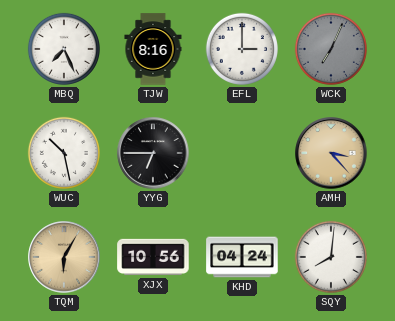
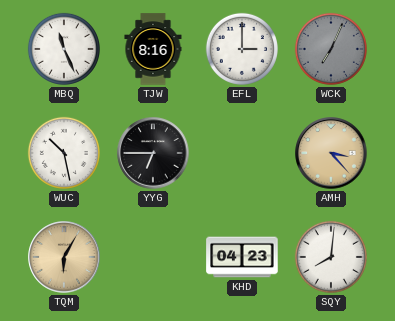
MBQ: 7:26 -> 11:26 (64, 49)
XJX: 10:56 -> none (153, 257)
KHD: 04:24 -> 04:23 (242, 257)
